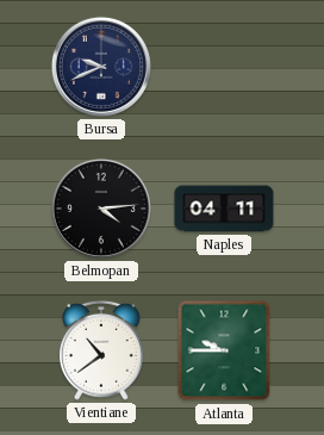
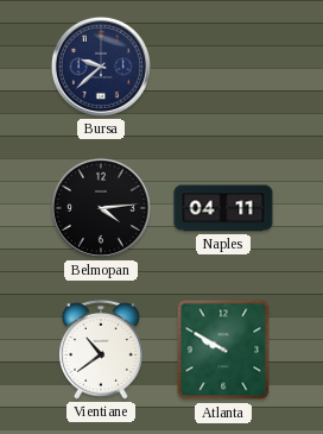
Bursa: 9:41 -> 9:38 (101, 67)
Atlanta: 9:45 -> 9:50 (223, 350)
